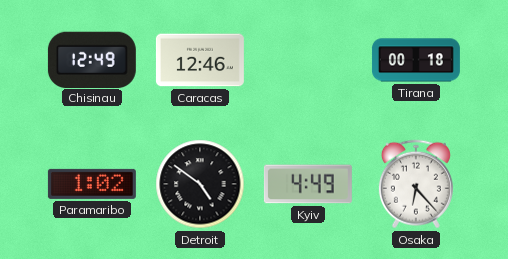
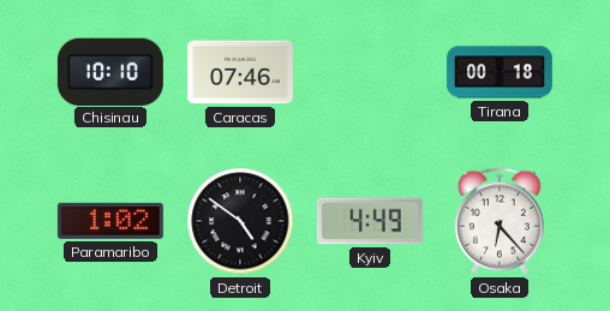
Chisinau: 12:49 -> 10:10 (110, 71)
Caracas: 12:46 -> 07:46 (240, 72)
